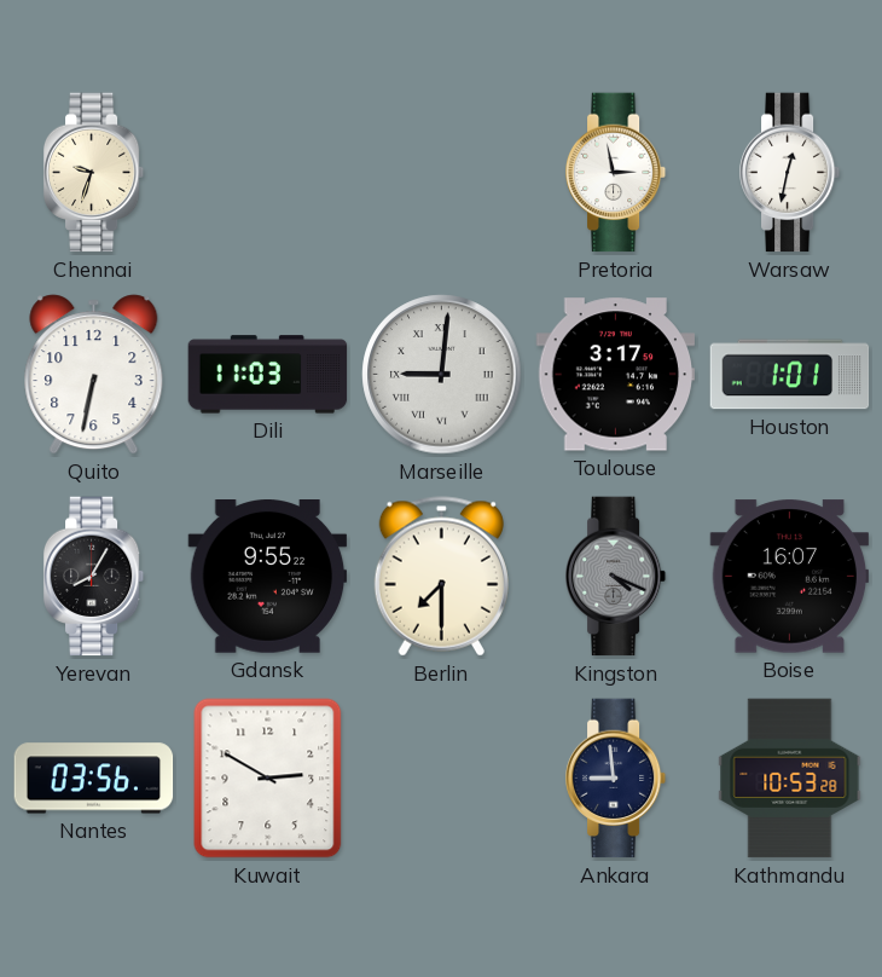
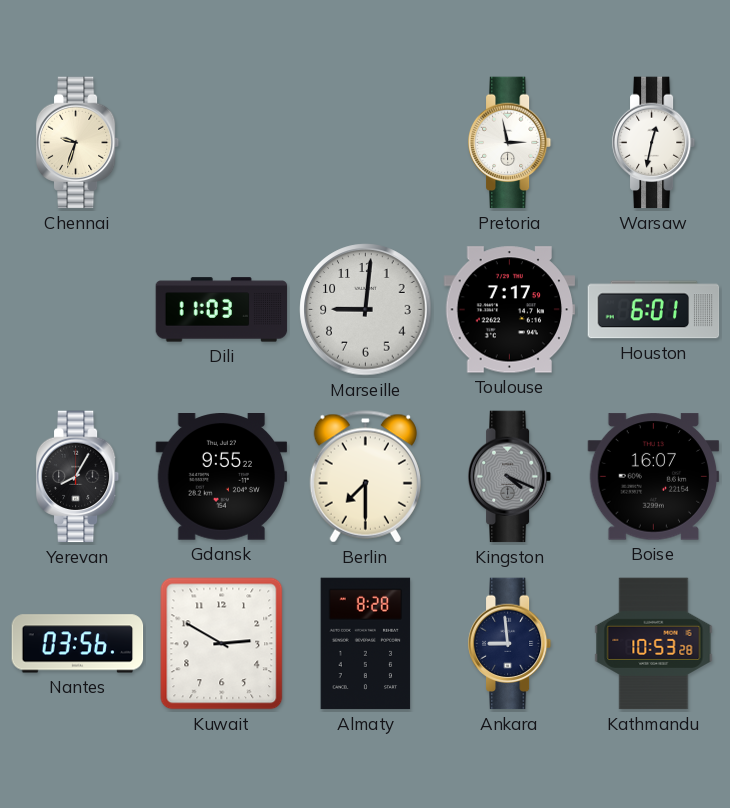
Quito: 6:32 -> none (94, 375)
Marseille numerals: Roman -> Arabic (366, 310)
Toulouse: 3:17 -> 7:17 (510, 310)
Houston: 1:01 -> 6:01 (654, 310)
Almaty: none -> 8:28 (366, 644)
